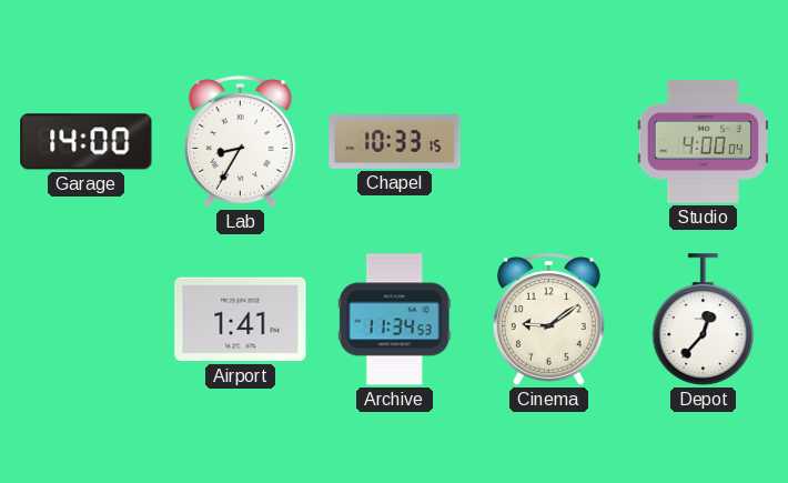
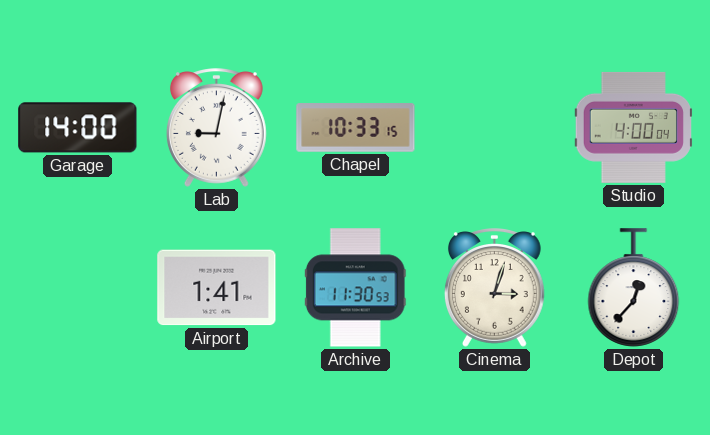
Lab: 8:35 -> 9:02 (216, 128)
Archive: 11:34 -> 11:30 (355, 288)
Cinema: 9:09 -> 3:03 (494, 288)
